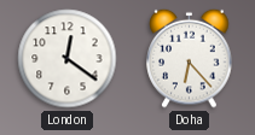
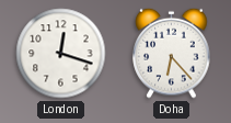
London: 12:21 -> 12:18 (61, 54)
